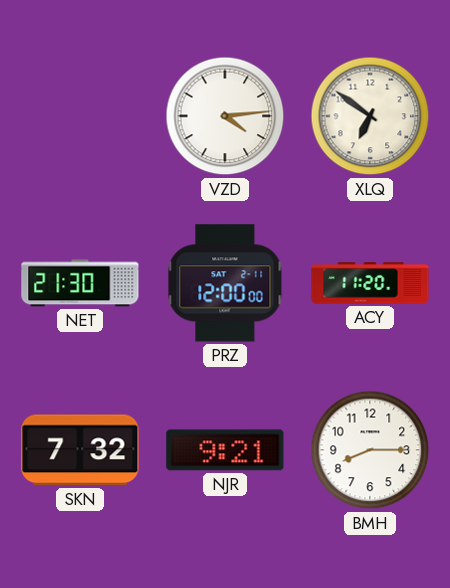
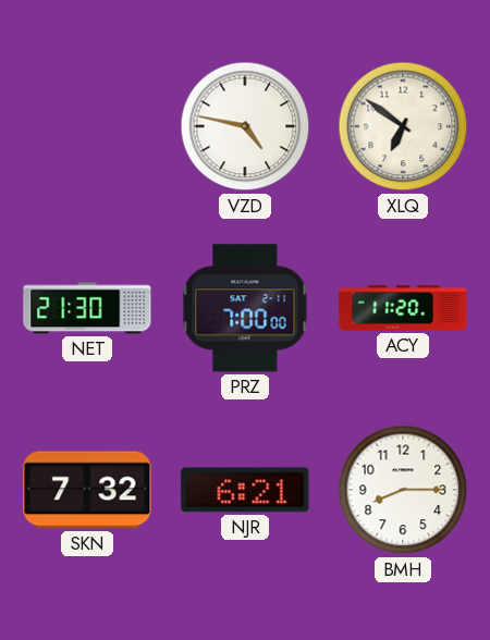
VZD: 4:14 -> 4:47 (245, 126)
PRZ: 12:00 -> 7:00 (245, 308)
NJR: 9:21 -> 6:21 (245, 490)
